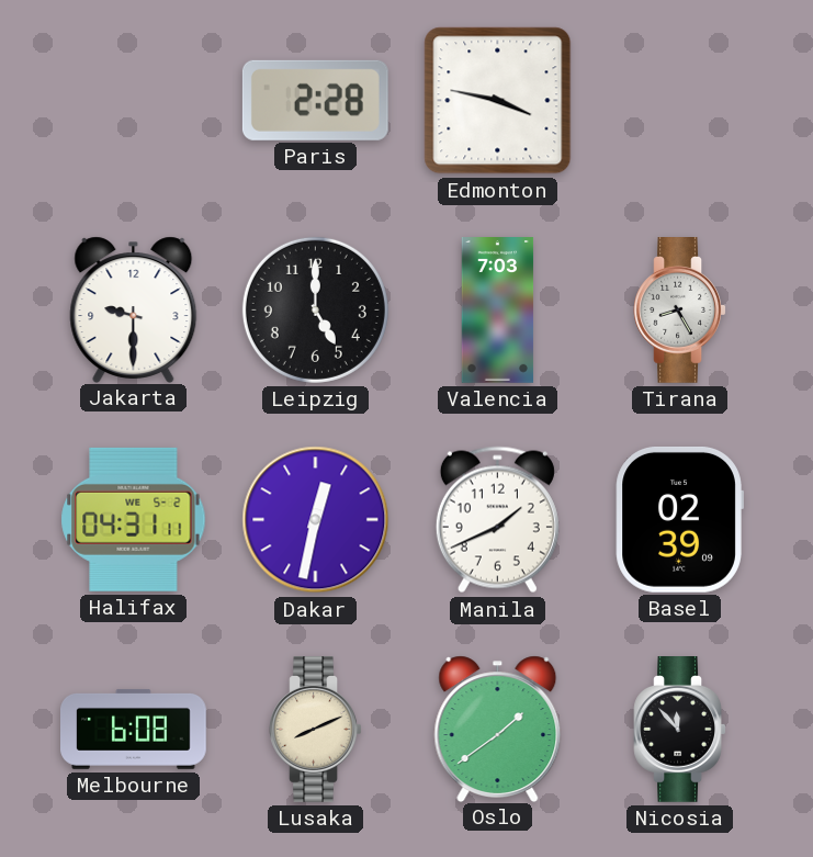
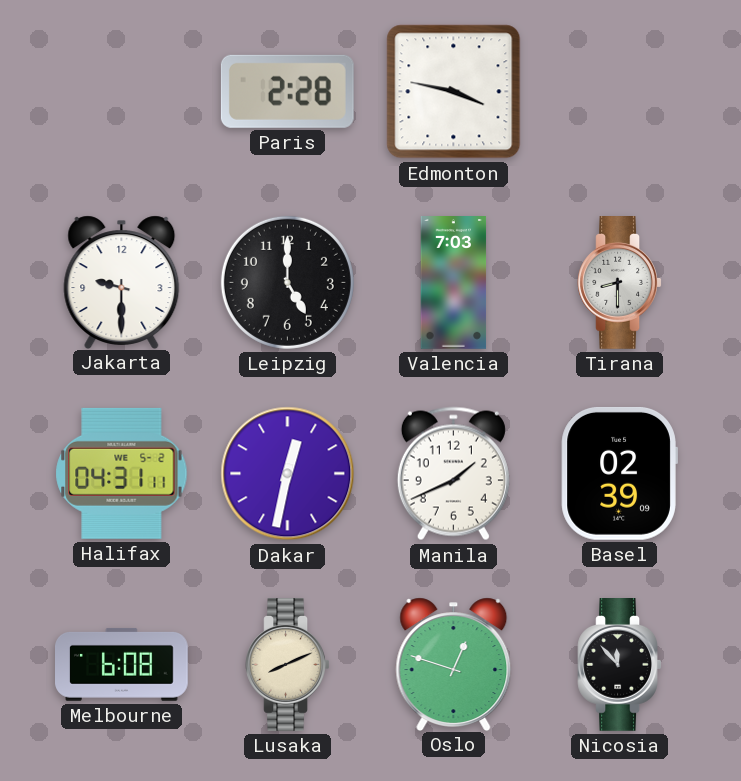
Tirana: 8:25 -> 8:30 (620, 283)
Oslo: 1:39 -> 12:48 (454, 664)
